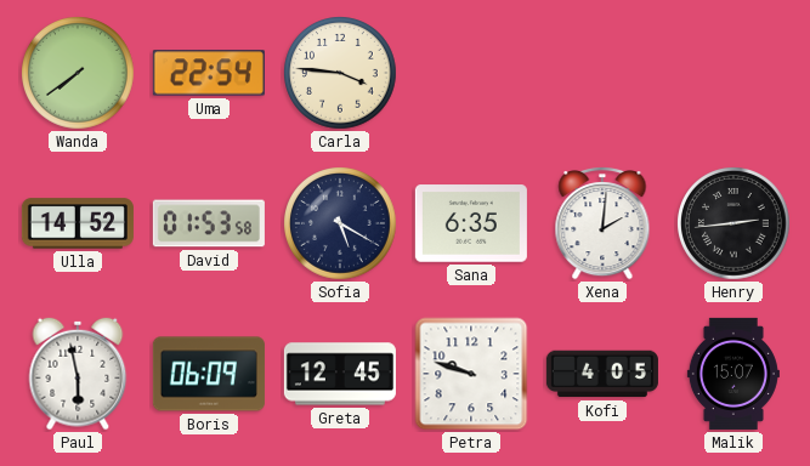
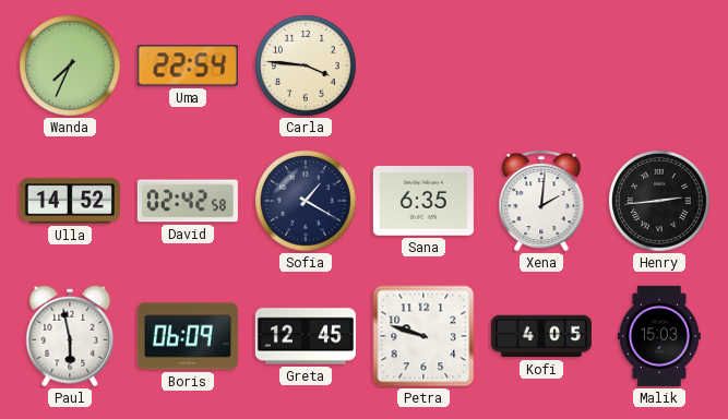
Wanda: 7:39 -> 7:34 (71, 67)
David: 01:53 -> 02:42 (188, 201)
Sofia: 5:20 -> 1:20 (307, 202)
Malik: 15:07 -> 15:03 (659, 336)
